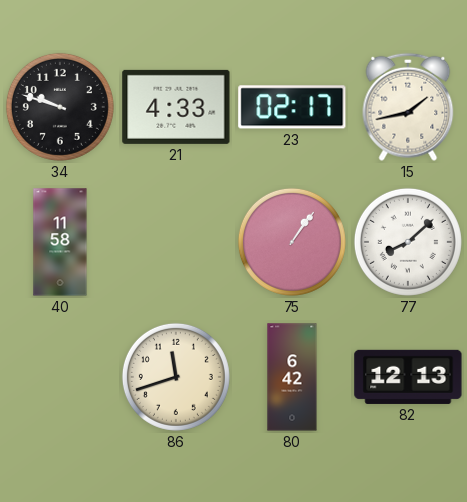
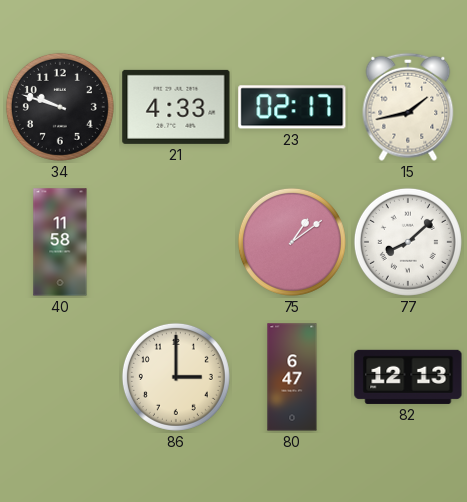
75: 1:06 -> 1:09 (292, 242)
86: 11:42 -> 3:00 (176, 377)
80: 6:42 -> 6:47 (292, 377)
